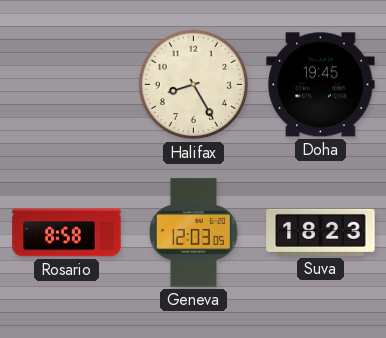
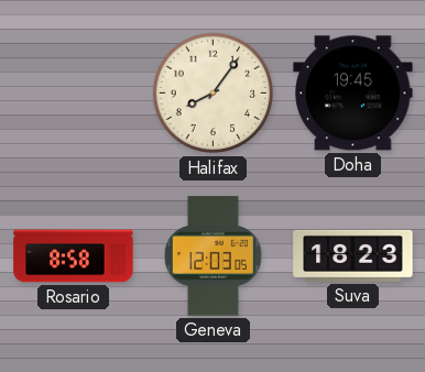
Halifax: 8:25 -> 8:06 (214, 94)
